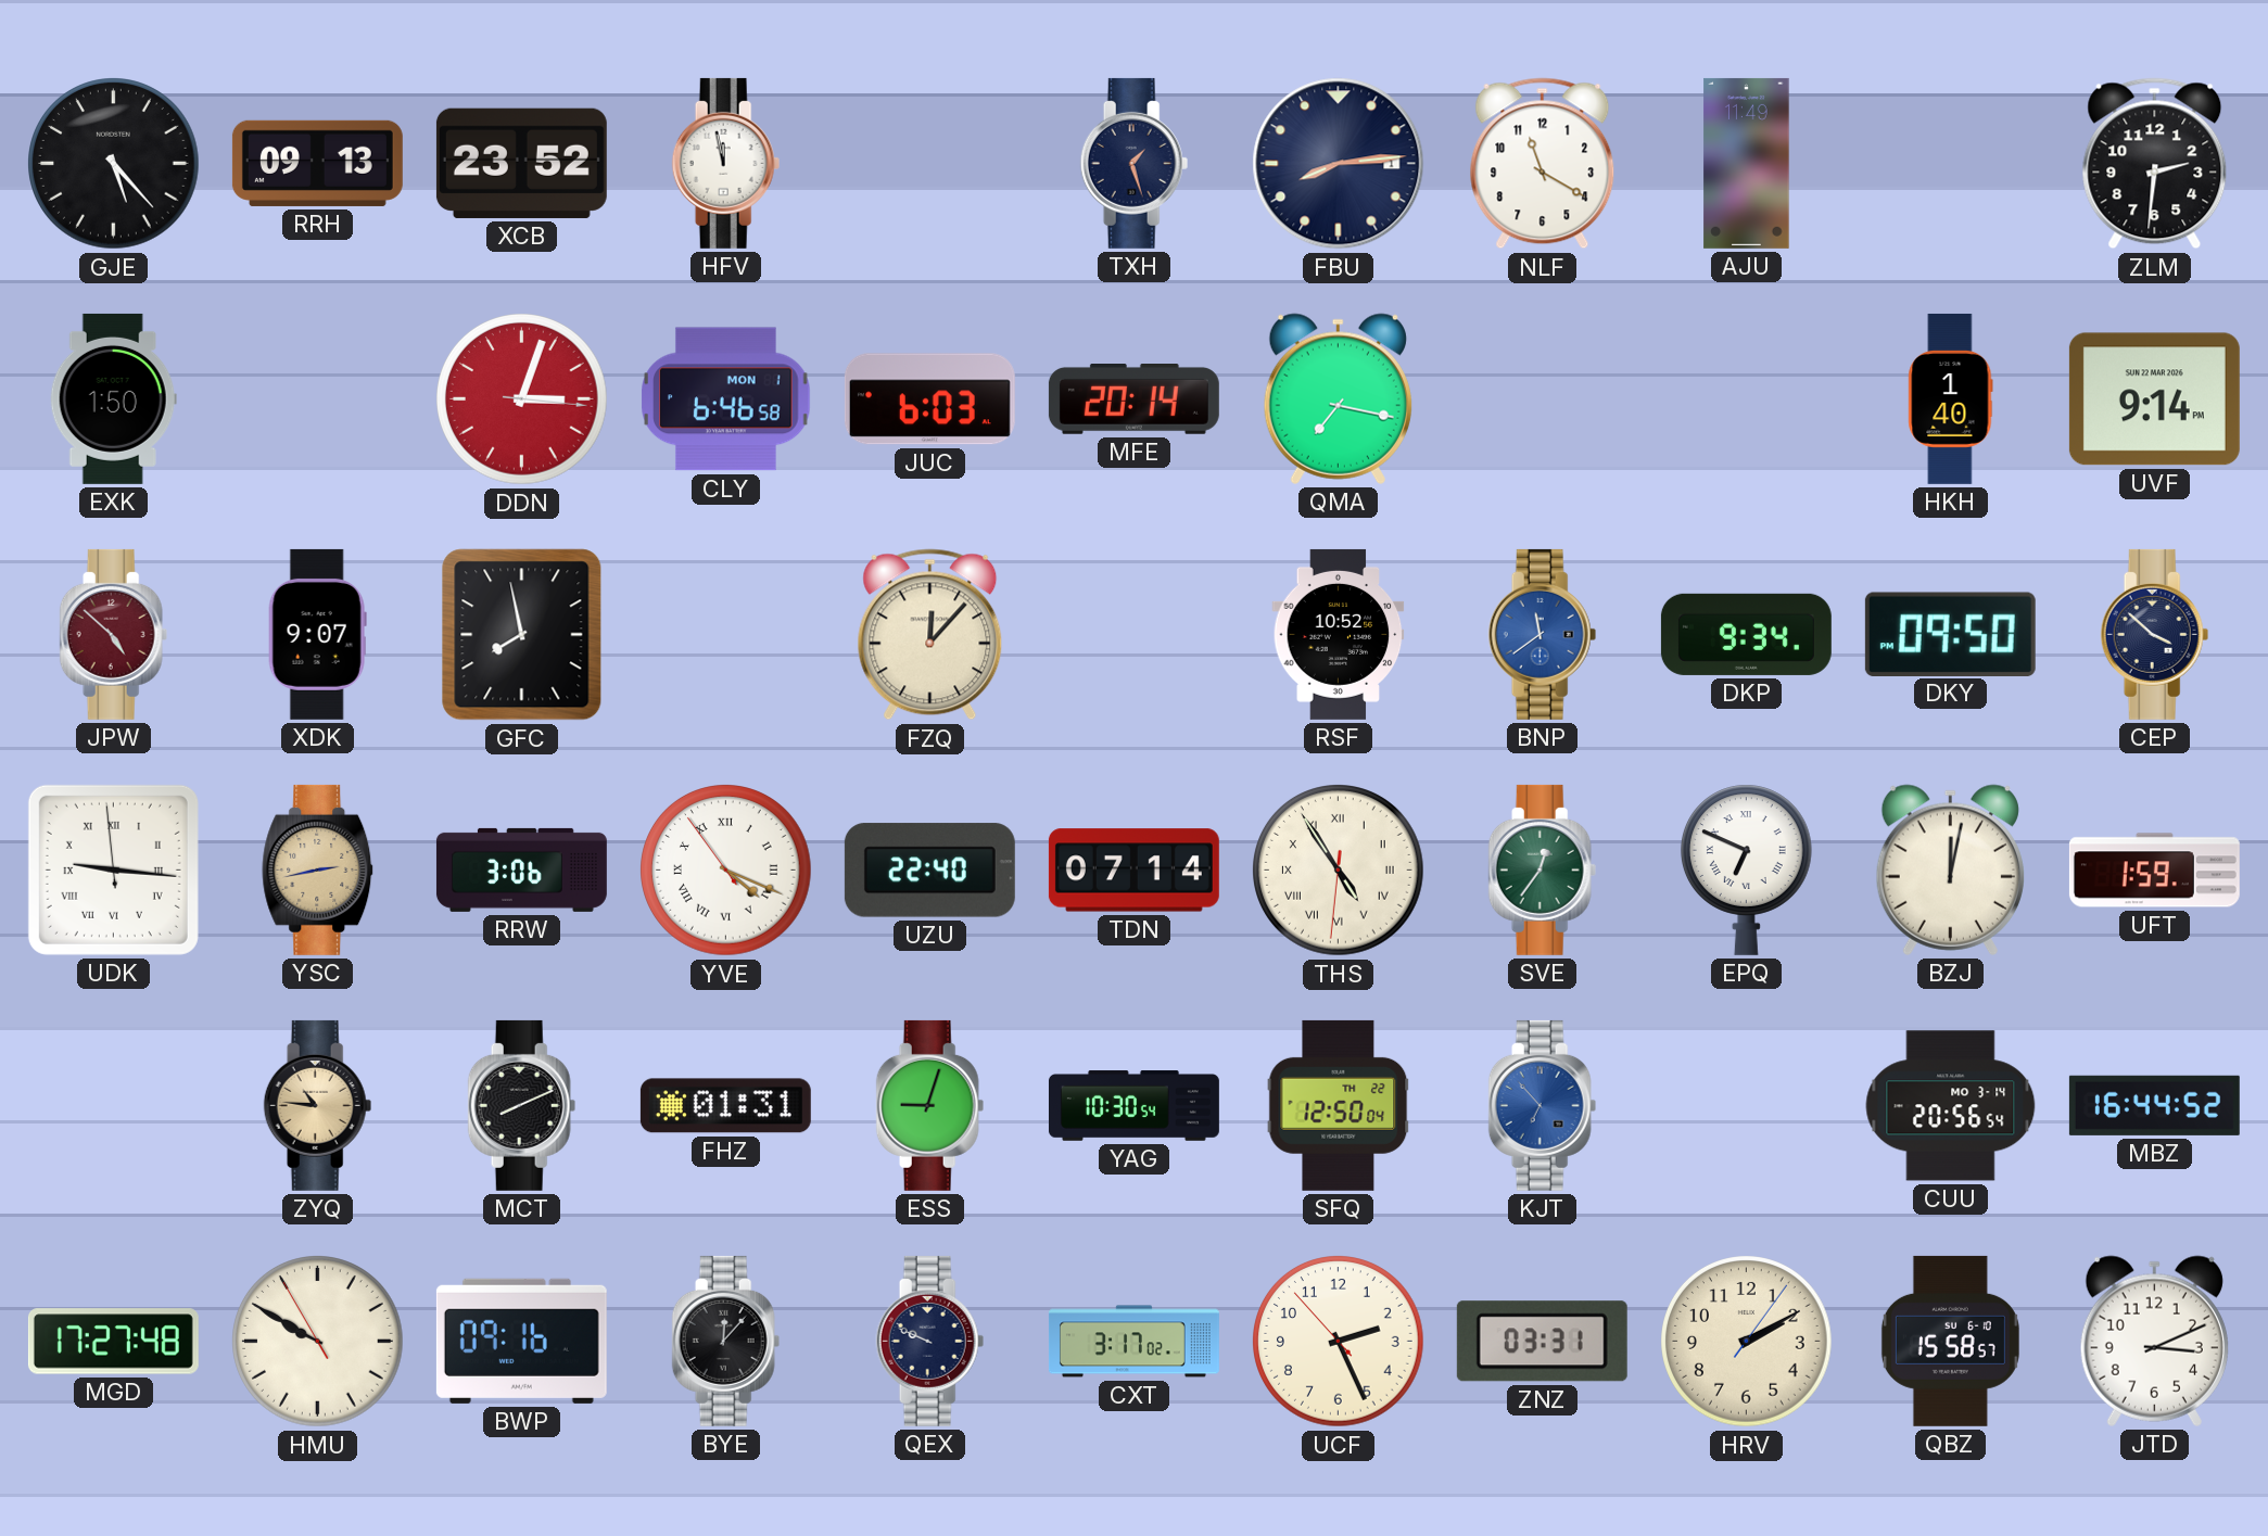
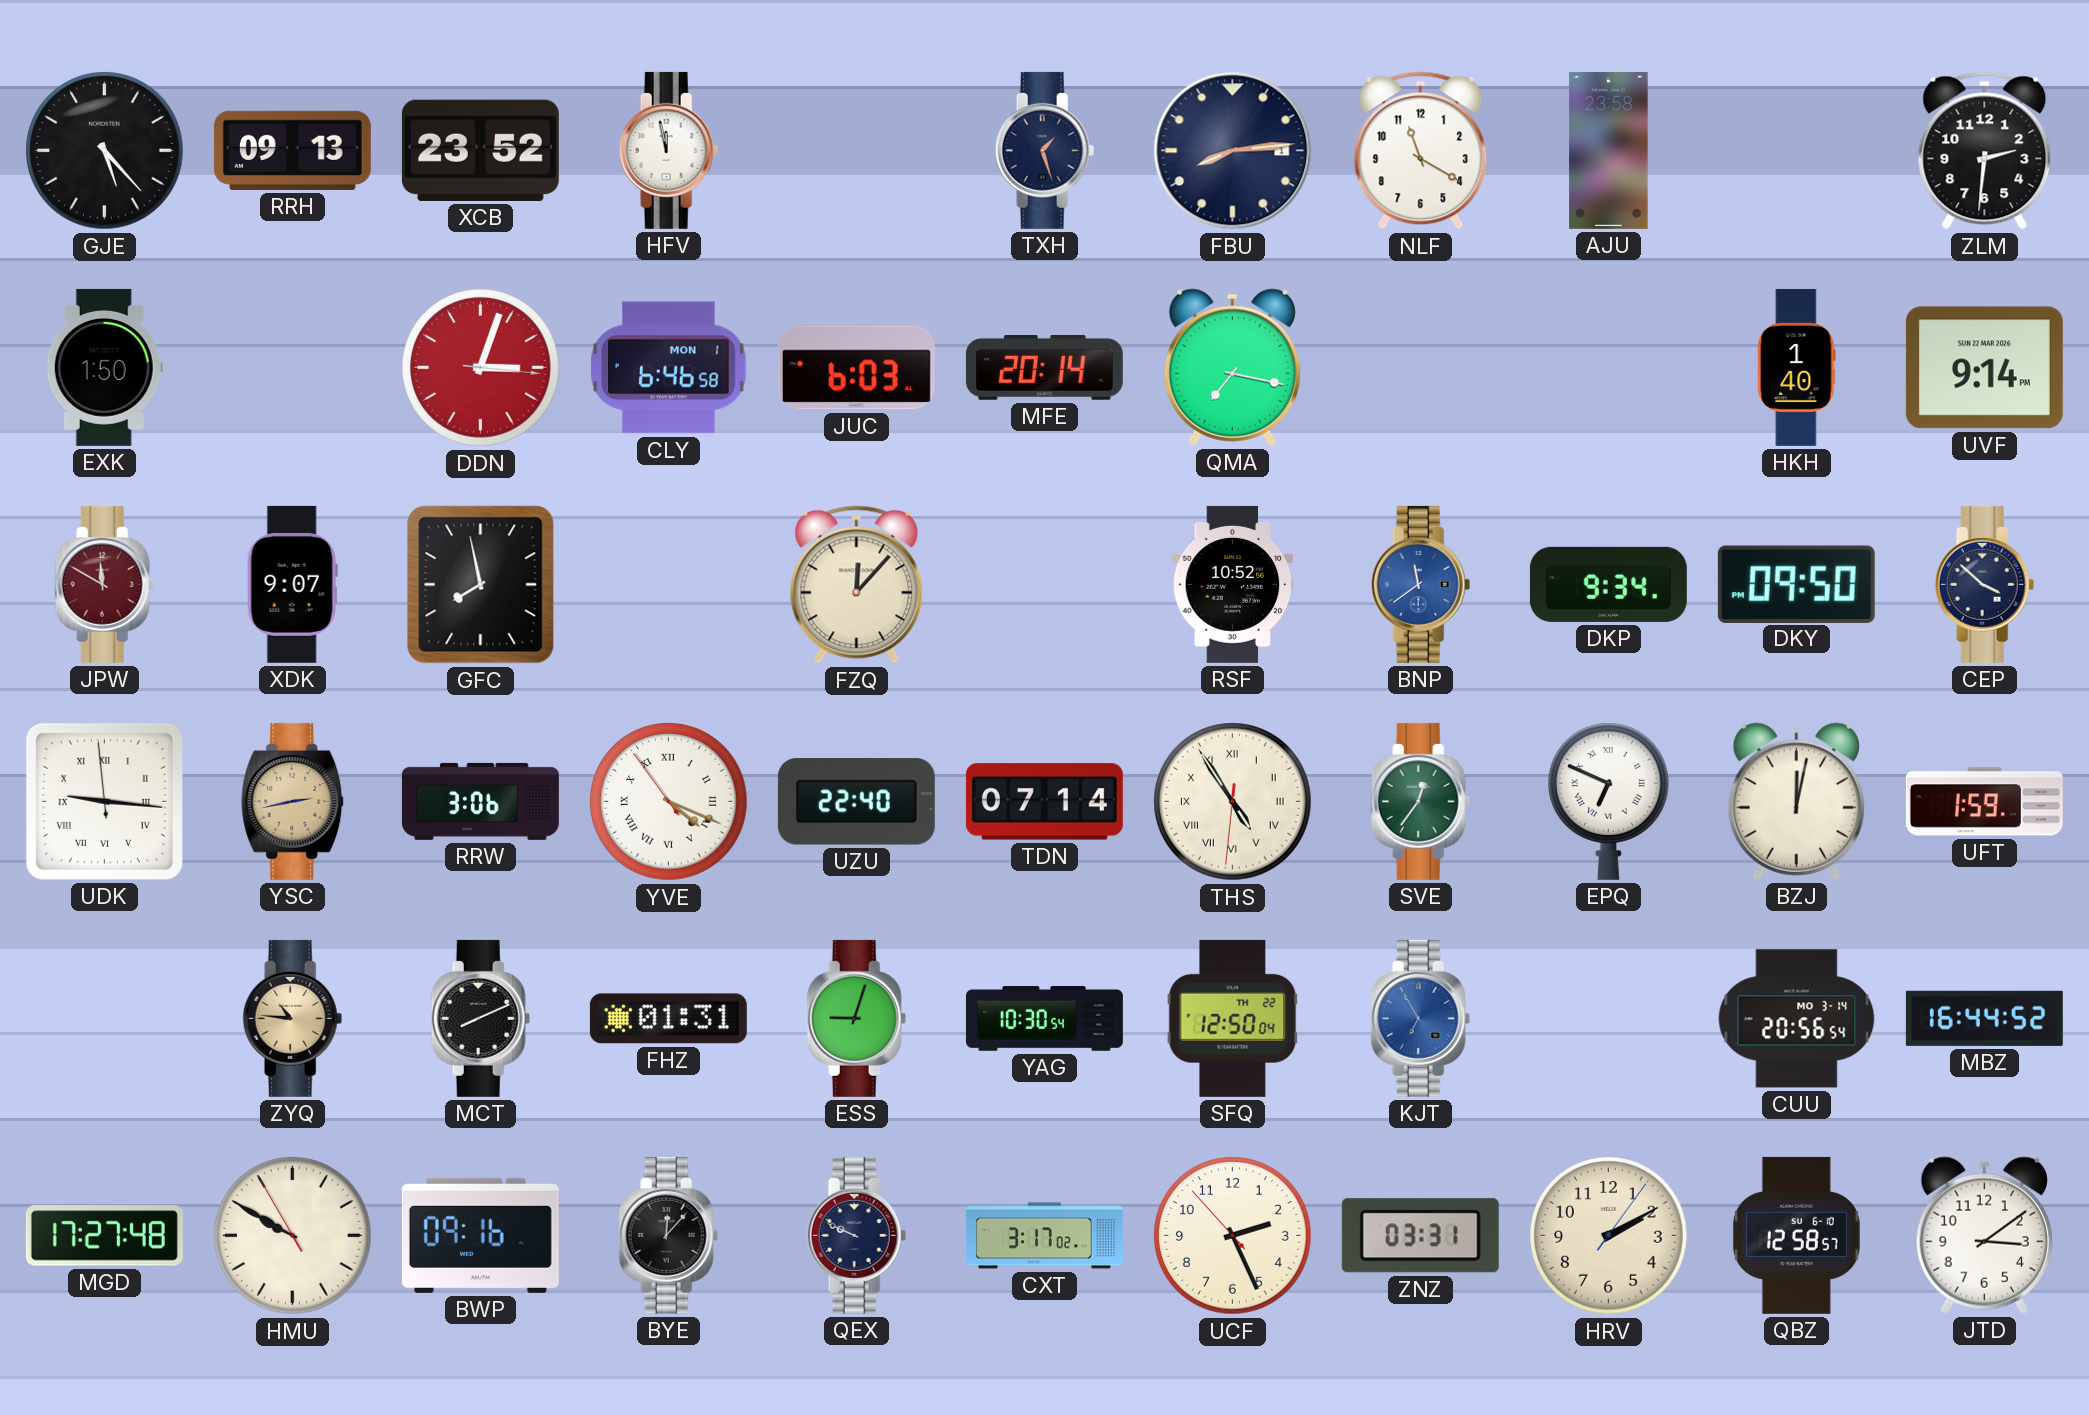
AJU: 11:49 -> 23:58 (1609, 150)
JPW: 4:52 -> 11:50 (105, 584)
KJT: 6:53 -> 6:55 (1421, 1018)
QBZ: 15:58 -> 12:58 (1796, 1235)
JTD: 3:11 -> 3:09 (1984, 1235)
